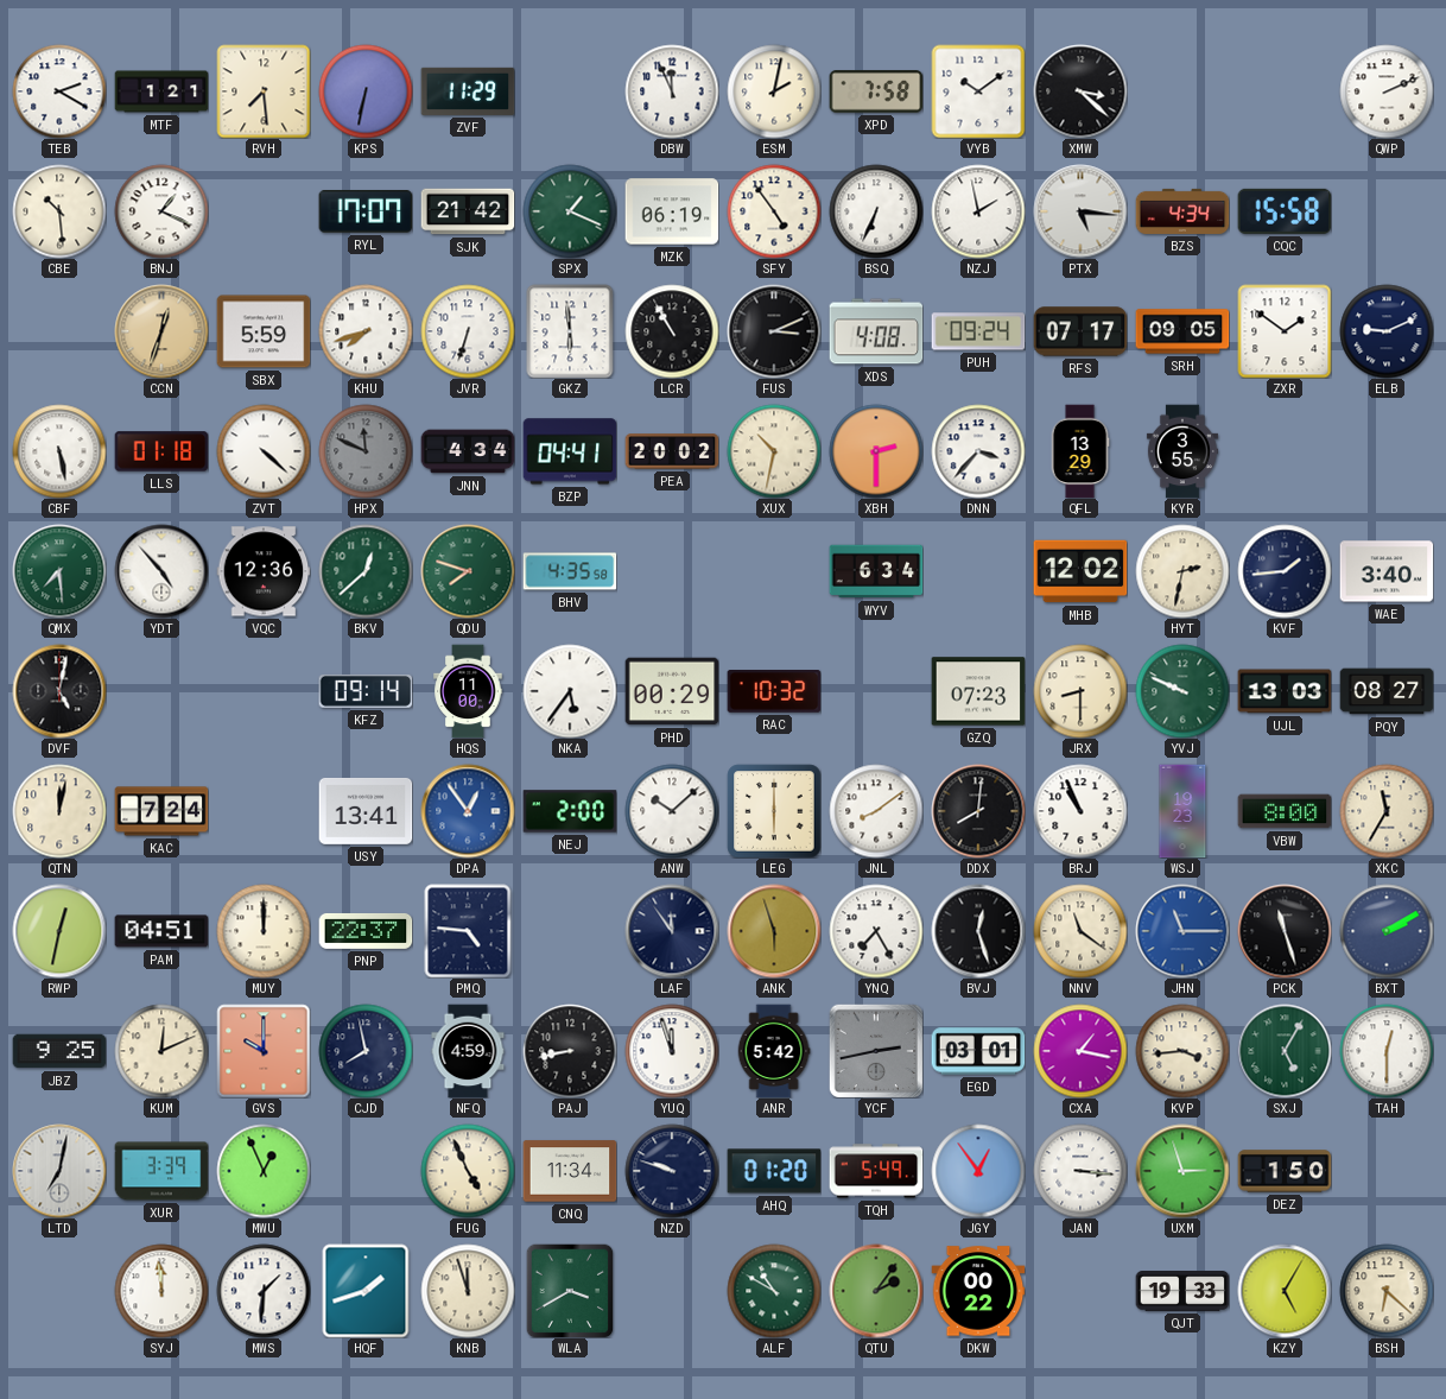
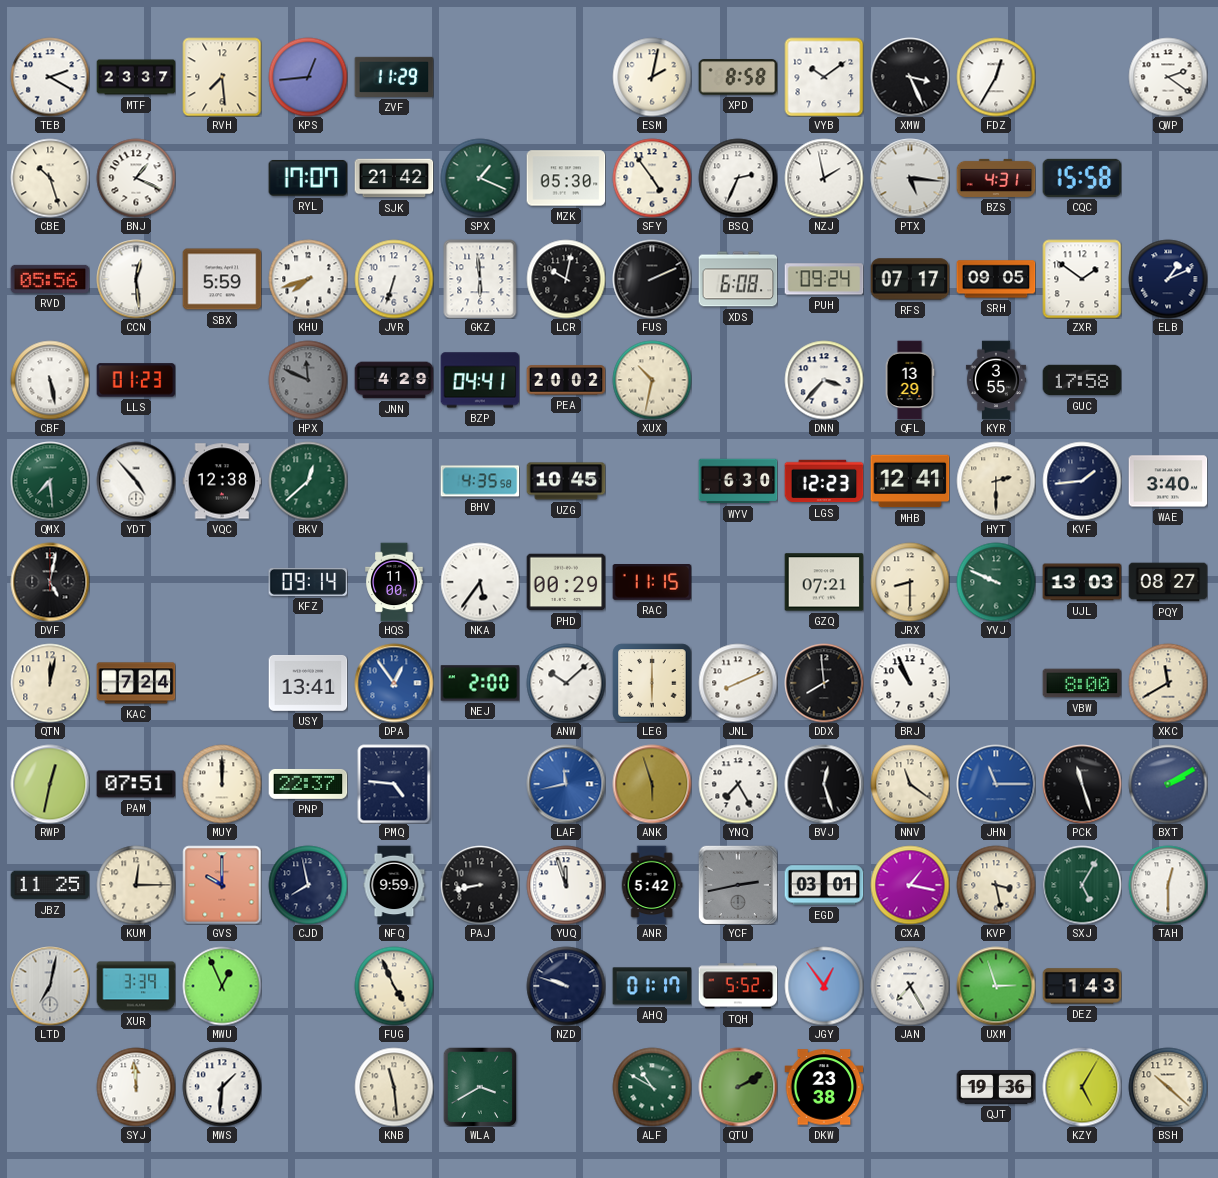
MTF: 1:21 -> 23:37 (136, 77)
KPS: 6:32 -> 12:44 (308, 77)
DBW: 11:56 -> none (672, 91)
XPD: 7:58 -> 8:58 (738, 77)
XMW: 3:22 -> 3:26 (910, 77)
FDZ: none -> 12:35 (996, 77)
QWP: 2:11 -> 2:21 (1168, 77)
CBE: 10:29 -> 10:27 (50, 178)
MZK: 06:19 -> 05:30 (566, 178)
BSQ: 6:34 -> 2:34 (738, 178)
BZS: 4:34 -> 4:31 (996, 178)
RVD: none -> 05:56 (50, 279)
CCN: 12:33 -> 12:29 (136, 279)
CCN dial: champagne -> white (136, 279)
LCR: 10:55 -> 10:02 (566, 279)
FUS: 3:11 -> 2:11 (652, 279)
XDS: 4:08 -> 6:08 (738, 279)
ELB: 9:11 -> 1:11 (1168, 279)
LLS: 01:18 -> 01:23 (136, 380)
ZVT: 4:22 -> none (264, 451)
JNN: 4:34 -> 4:29 (394, 380)
XBH: 2:30 -> none (876, 451)
GUC: none -> 17:58 (1082, 380)
VQC: 12:36 -> 12:38 (222, 481)
QDU: 7:48 -> none (468, 571)
UZG: none -> 10:45 (566, 481)
WYV: 6:34 -> 6:30 (738, 481)
LGS: none -> 12:23 (824, 481)
MHB: 12:02 -> 12:41 (910, 481)
HYT: 2:32 -> 2:30 (996, 481)
RAC: 10:32 -> 11:15 (652, 583)
GZQ: 07:23 -> 07:21 (824, 582)
JNL: 8:09 -> 8:11 (738, 683)
DDX: 8:01 -> 7:59 (824, 683)
WSJ: 19:23 -> none (1182, 811)
XKC: 11:35 -> 11:40 (1168, 683)
PAM: 04:51 -> 07:51 (136, 784)
LAF: 11:54 -> 11:43 (566, 784)
LAF dial: navy -> blue (566, 784)
JBZ: 9:25 -> 11:25 (50, 885)
KUM: 12:11 -> 12:15 (136, 885)
NFQ: 4:59 -> 9:59 (394, 885)
KVP: 3:44 -> 3:28 (996, 885)
CNQ: 11:34 -> none (570, 1171)
AHQ: 01:20 -> 01:17 (652, 986)
TQH: 5:49 -> 5:52 (738, 986)
JAN: 3:16 -> 7:25 (910, 986)
DEZ: 1:50 -> 1:43 (1082, 986)
HQF: 1:42 -> none (366, 1291)
KNB: 11:57 -> 11:29 (394, 1087)
QTU: 2:06 -> 2:10 (738, 1087)
DKW: 00:22 -> 23:38 (824, 1087)
QJT: 19:33 -> 19:36 (996, 1087)
BSH: 6:22 -> 10:22 (1168, 1087)
